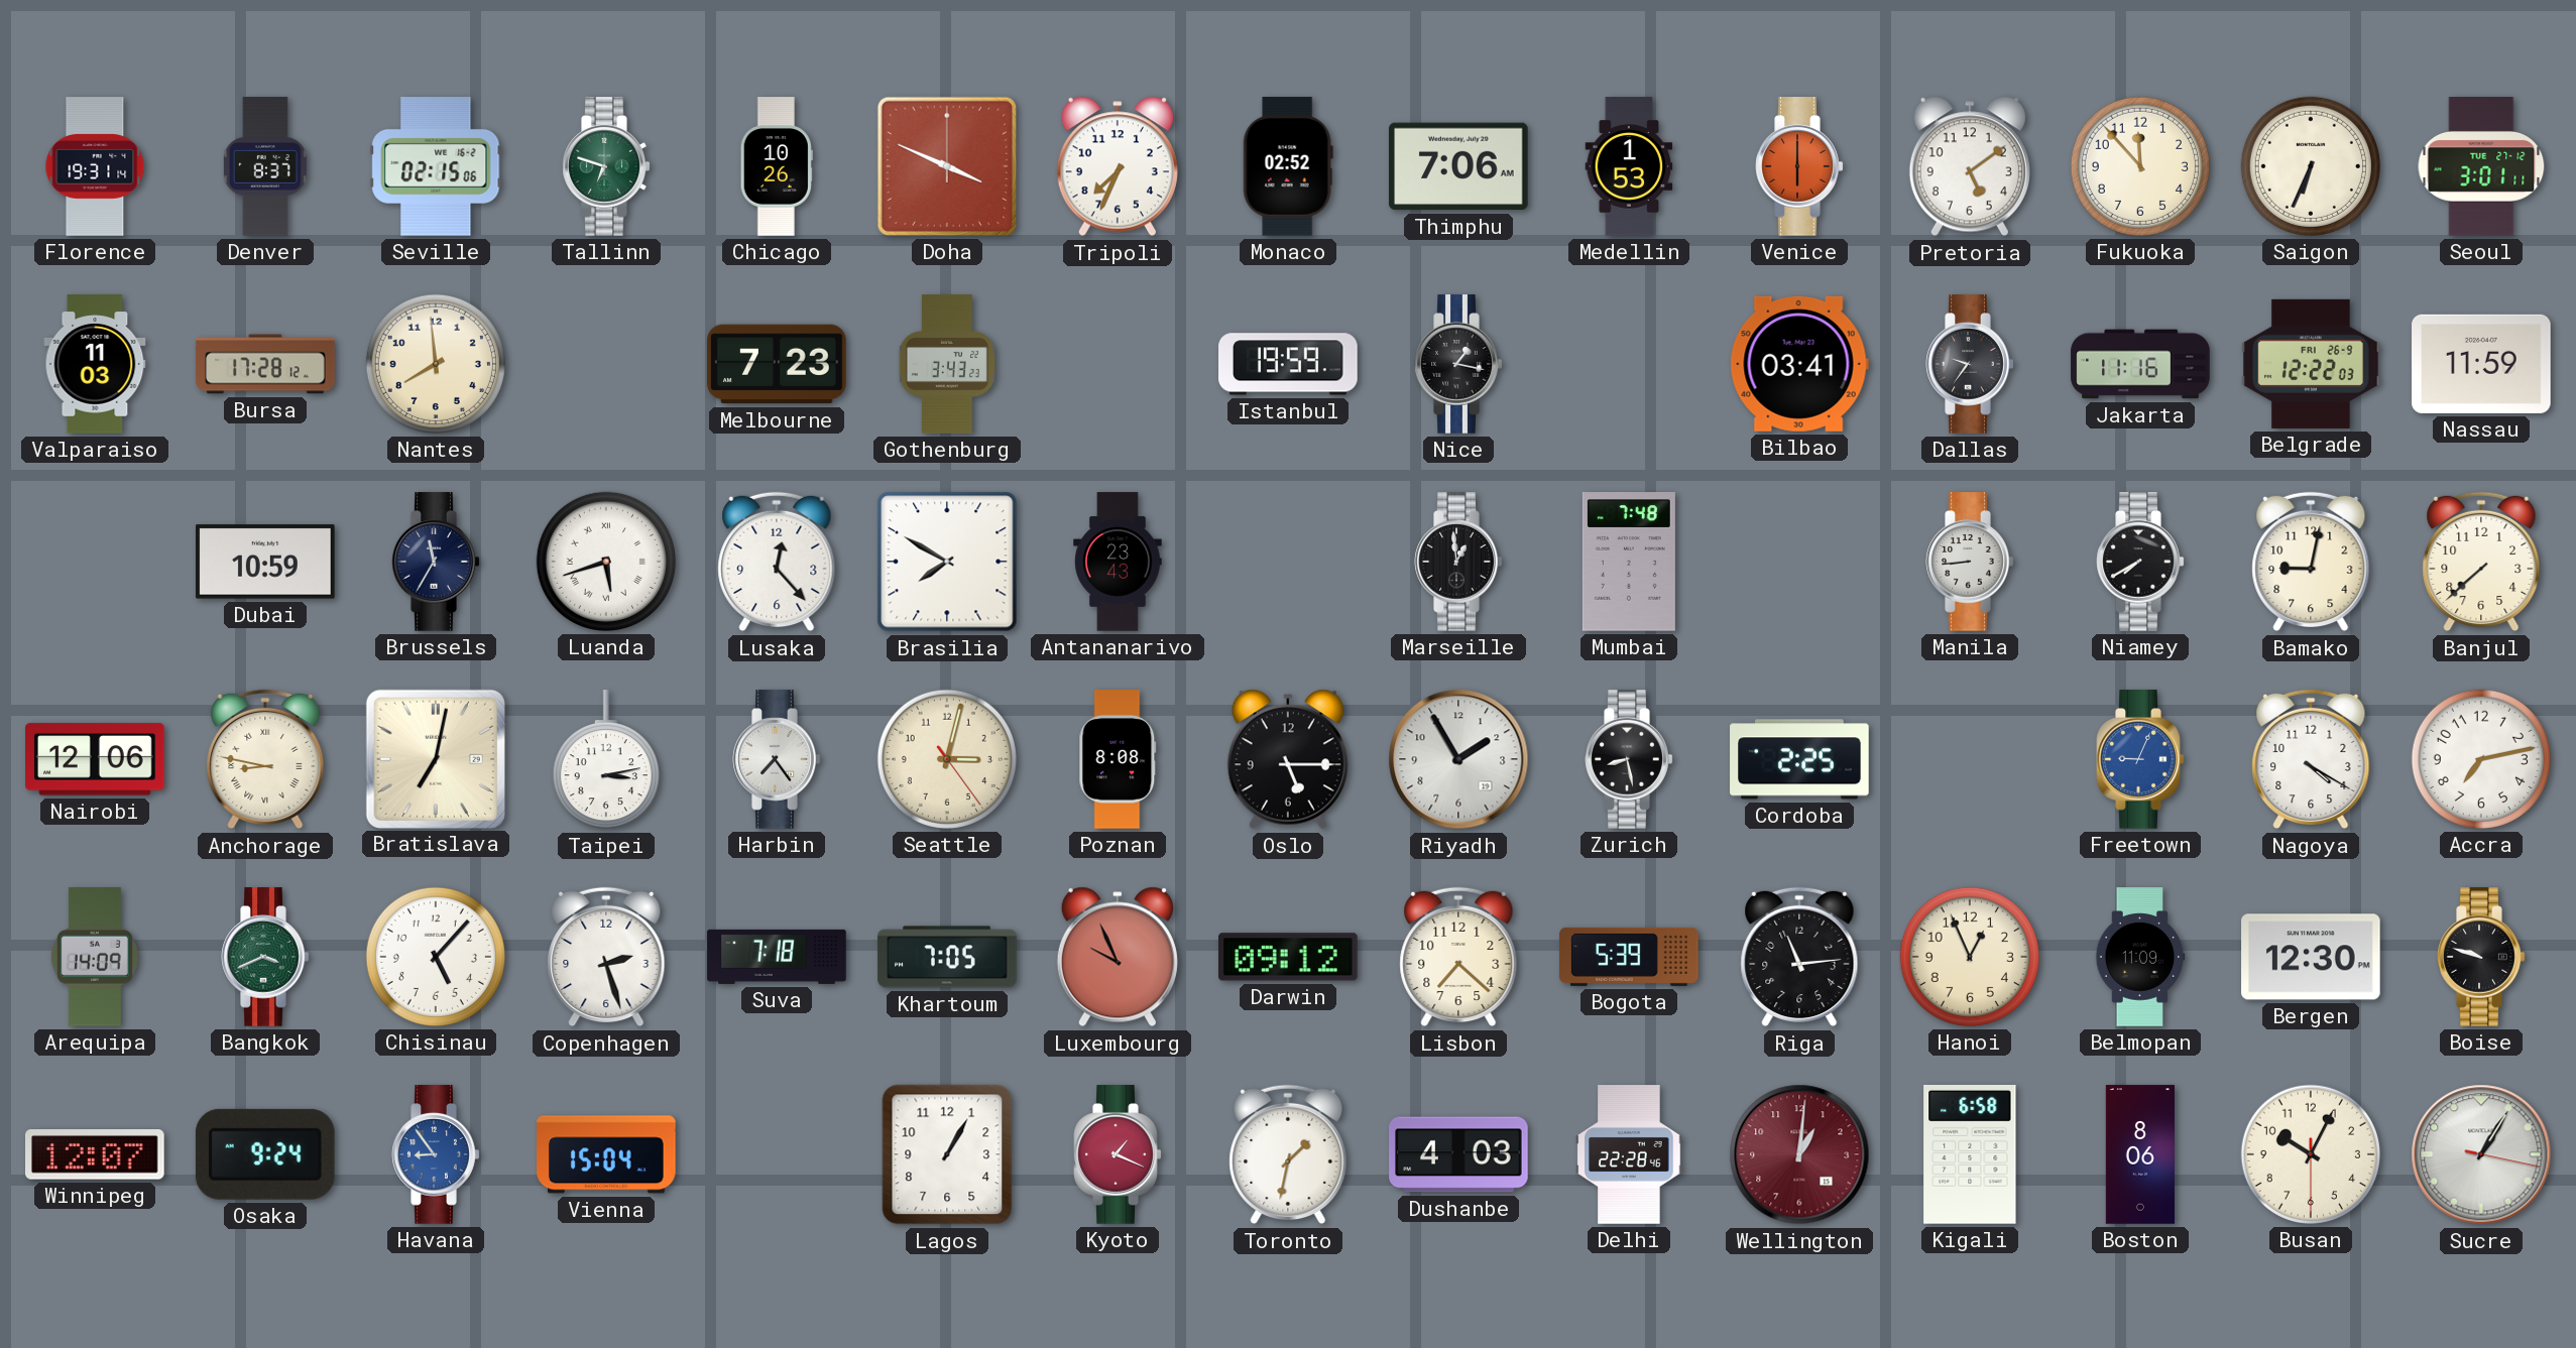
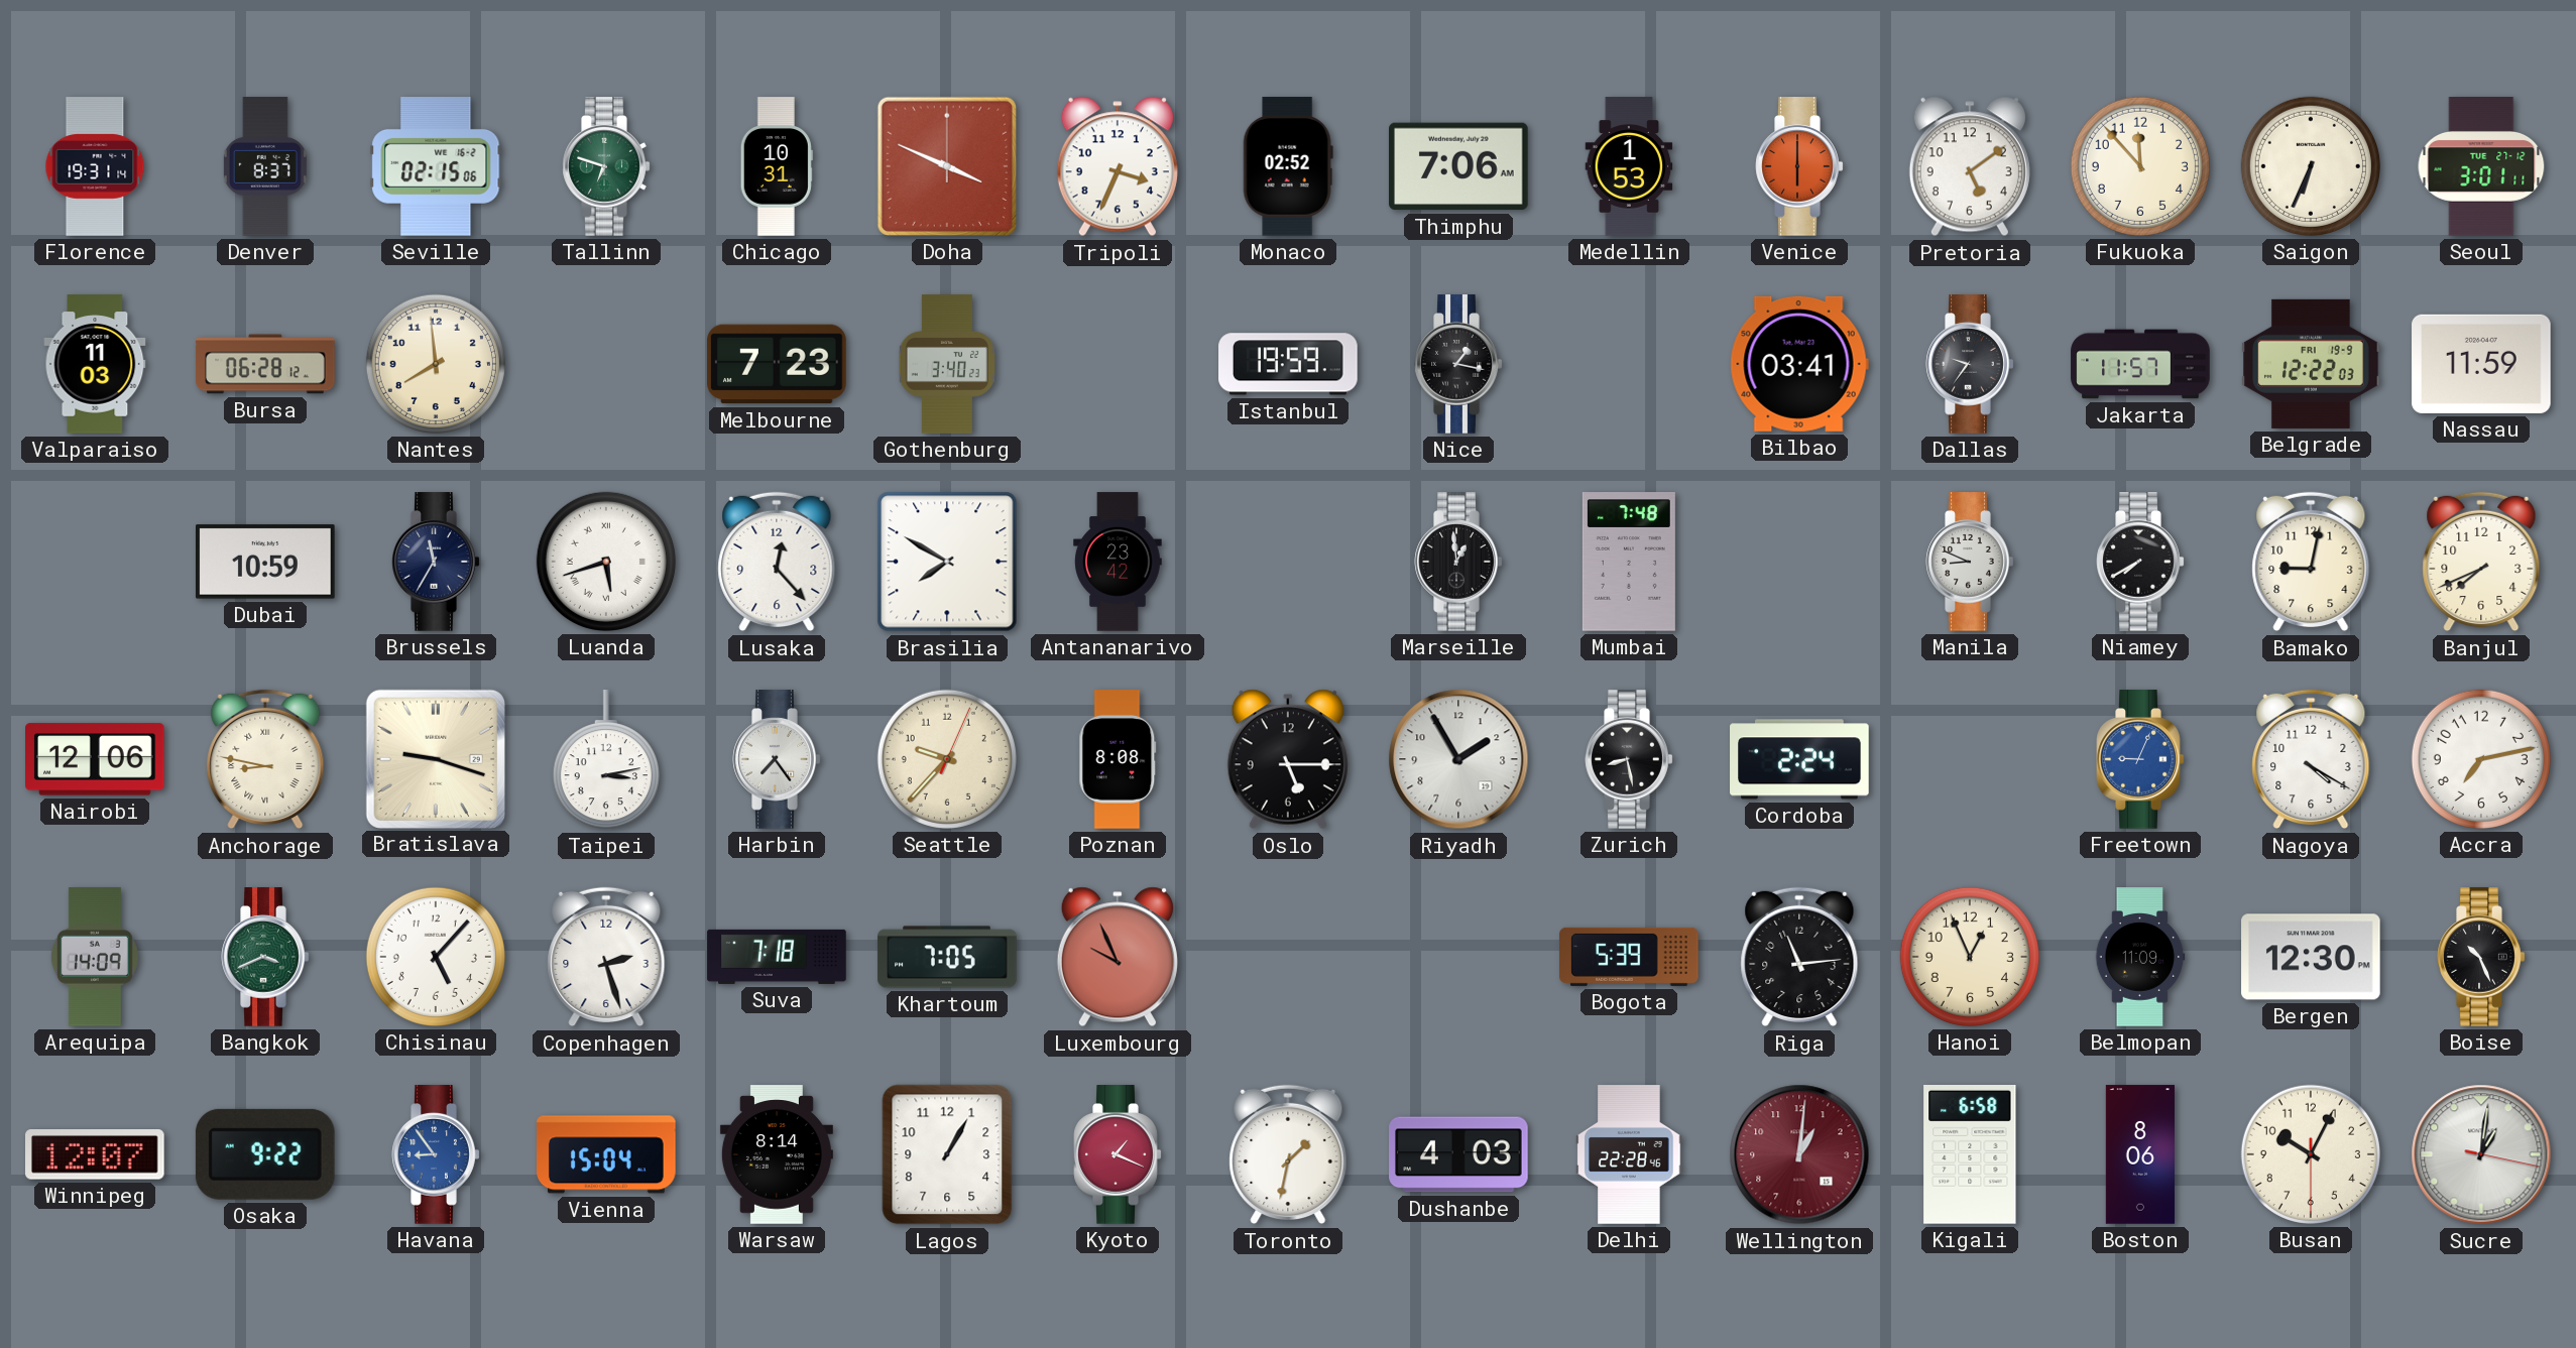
Chicago: 10:26 -> 10:31 (777, 166)
Tripoli: 7:34 -> 3:34 (1118, 166)
Bursa: 17:28 -> 06:28 (265, 364)
Gothenburg: 3:43 -> 3:40 (947, 364)
Jakarta: 11:16 -> 11:57 (2140, 364)
Belgrade date: FRI 26-9 -> FRI 19-9 (2311, 364)
Antananarivo: 23:43 -> 23:42 (1118, 562)
Manila: 8:44 -> 8:49 (1970, 562)
Banjul: 7:38 -> 7:41 (2481, 562)
Bratislava: 7:02 -> 9:18 (435, 758)
Seattle: 3:02 -> 9:37 (947, 759)
Cordoba: 2:25 -> 2:24 (1799, 759)
Darwin: 09:12 -> none (1289, 957)
Lisbon: 7:22 -> none (1458, 957)
Boise: 9:48 -> 10:26 (2481, 957)
Osaka: 9:24 -> 9:22 (265, 1154)
Warsaw: none -> 8:14 (777, 1154)
Sucre: 1:05 -> 1:01 (2481, 1154)
